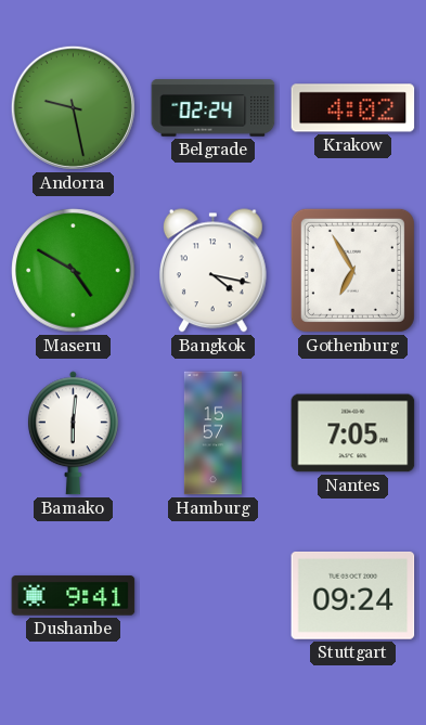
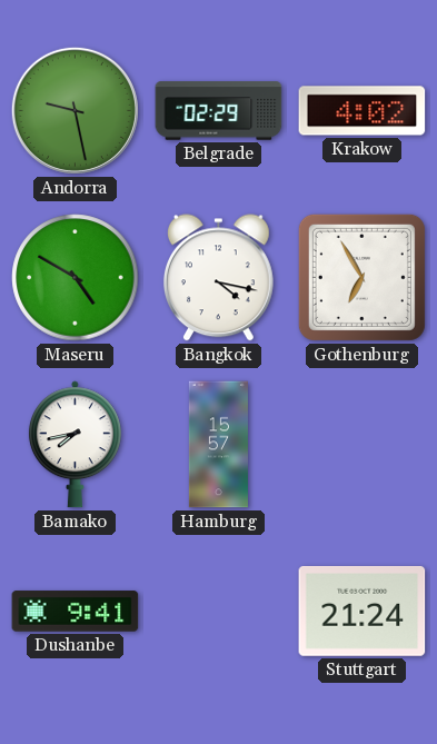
Belgrade: 02:24 -> 02:29 (219, 111)
Bamako: 6:01 -> 7:43 (75, 445)
Nantes: 7:05 -> none (353, 433)
Stuttgart: 09:24 -> 21:24 (362, 611)
